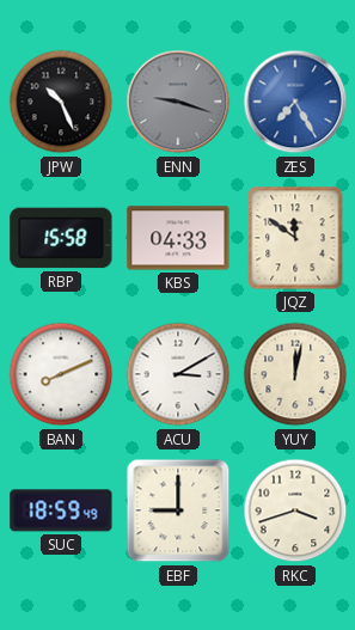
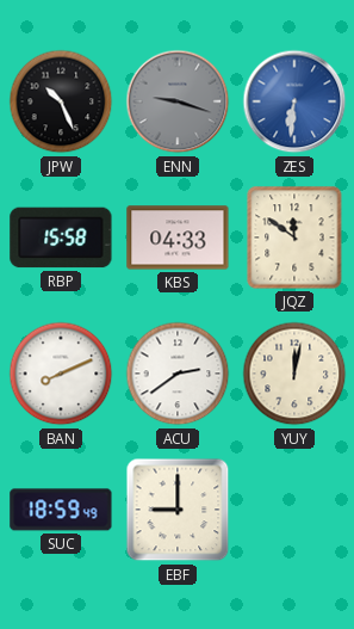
ZES: 7:25 -> 6:31 (294, 101)
ACU: 3:10 -> 2:39 (178, 374)
RKC: 3:42 -> none (295, 510)
